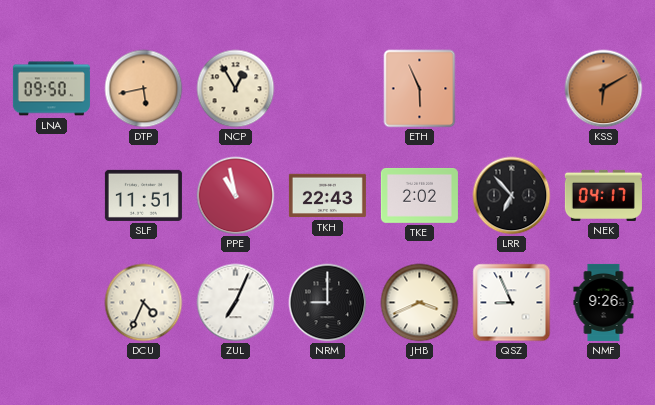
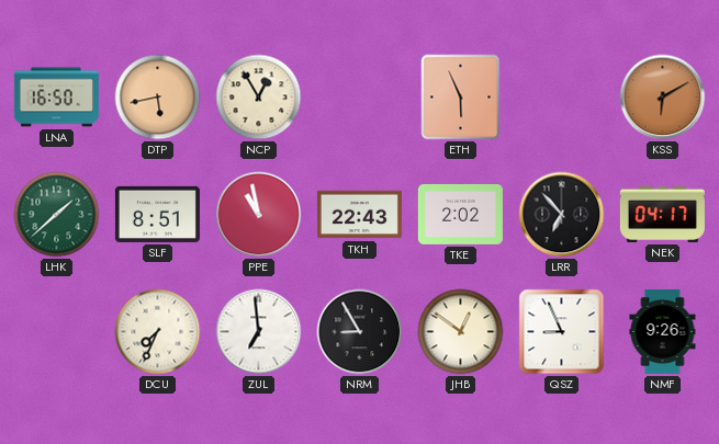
LNA: 09:50 -> 16:50 (56, 98)
LHK: none -> 1:38 (57, 215)
SLF: 11:51 -> 8:51 (157, 214)
DCU: 4:34 -> 7:34 (158, 332)
ZUL: 7:04 -> 6:59 (259, 332)
NRM: 9:00 -> 8:55 (360, 332)
JHB: 3:41 -> 12:51 (461, 332)
